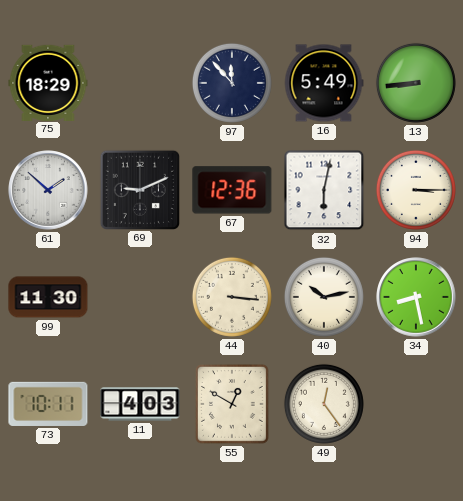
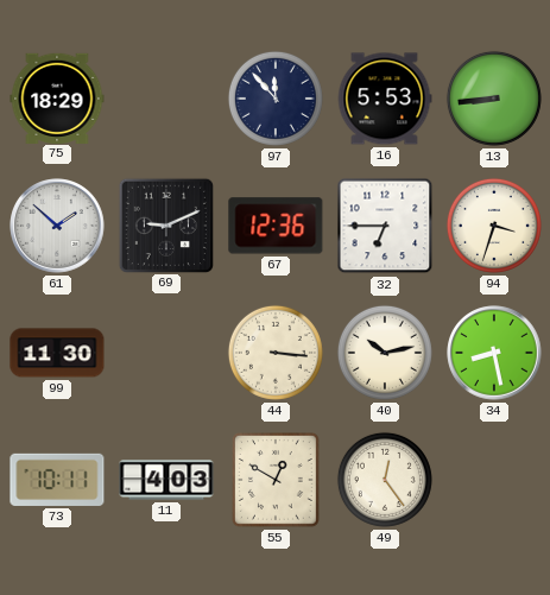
16: 5:49 -> 5:53 (385, 99)
32: 6:02 -> 6:45 (385, 226)
94: 3:15 -> 3:33 (494, 226)
